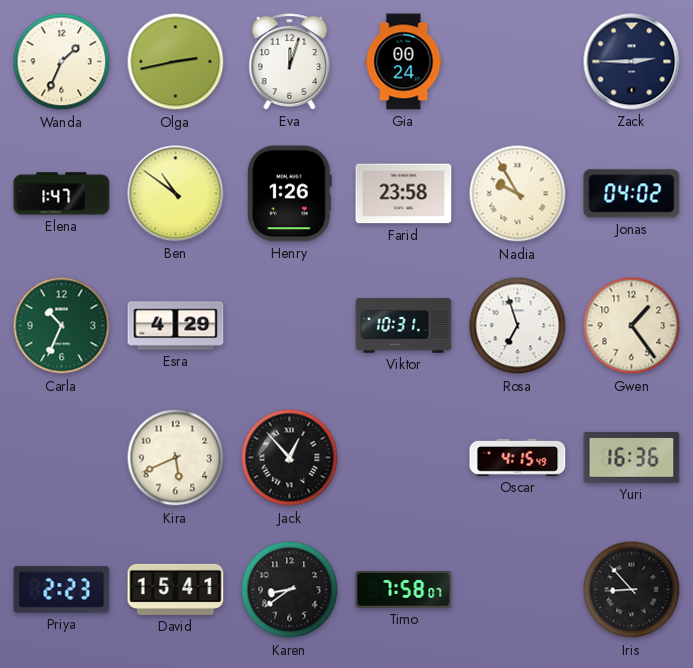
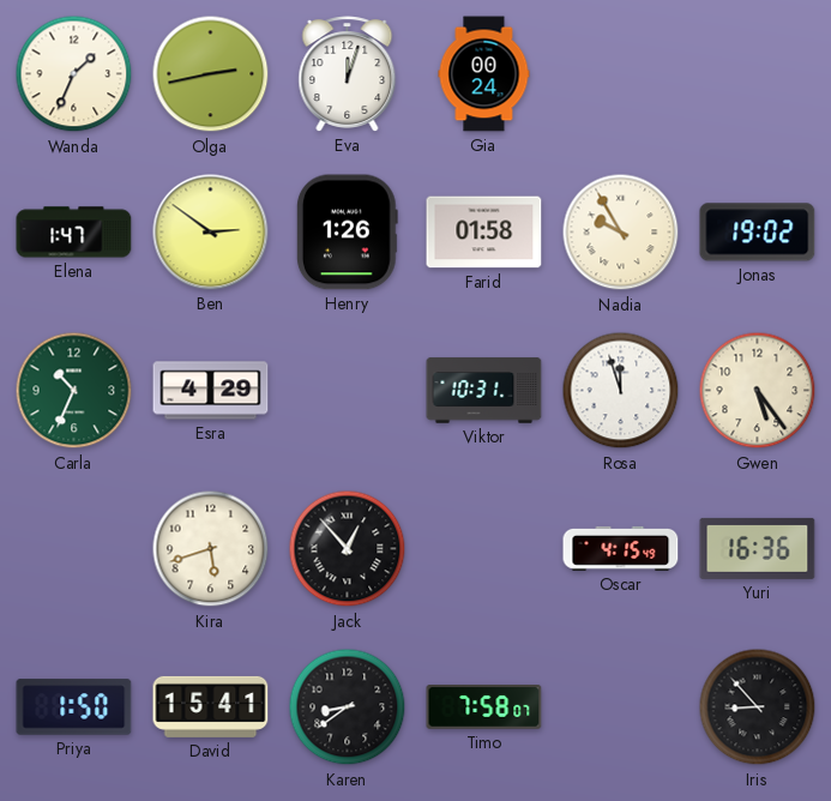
Zack: 2:45 -> none (632, 62)
Ben: 10:51 -> 2:51 (211, 233)
Farid: 23:58 -> 01:58 (484, 233)
Jonas: 04:02 -> 19:02 (758, 233)
Rosa: 6:57 -> 11:57 (621, 391)
Gwen: 1:24 -> 5:24 (758, 391)
Kira: 5:41 -> 5:42 (211, 549)
Priya: 2:23 -> 1:50 (74, 707)
